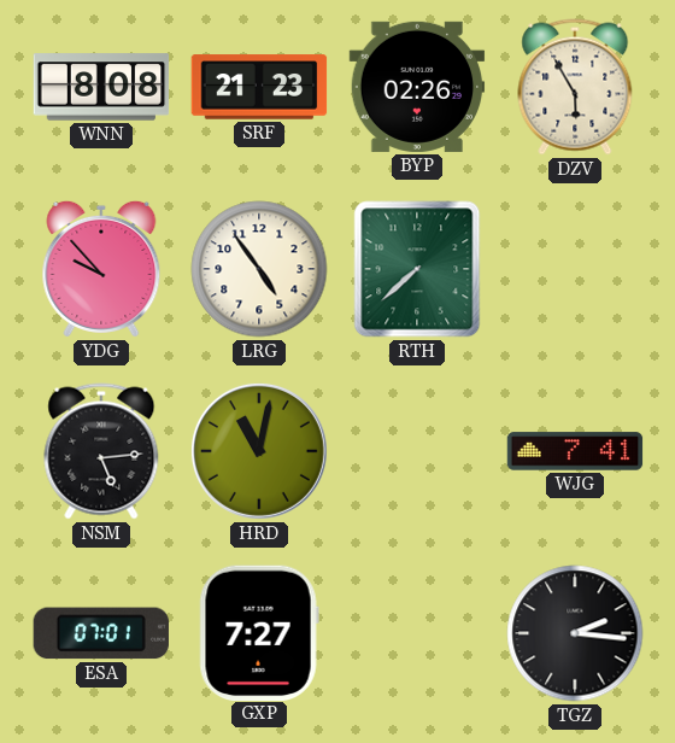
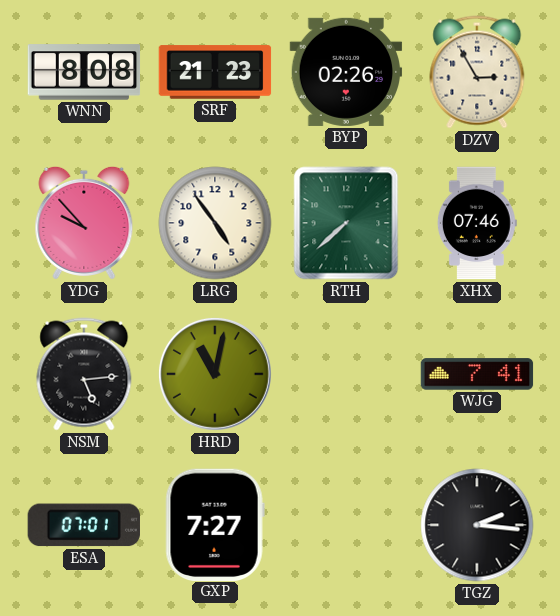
DZV: 5:55 -> 2:55 (477, 72)
XHX: none -> 07:46 (477, 223)
